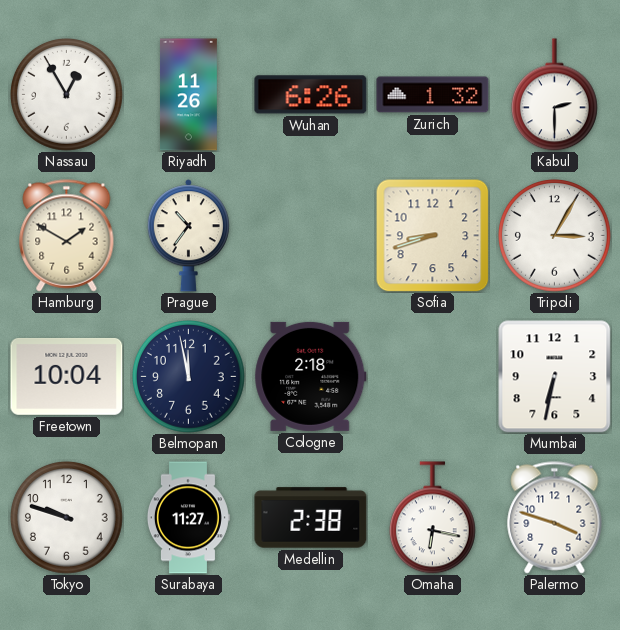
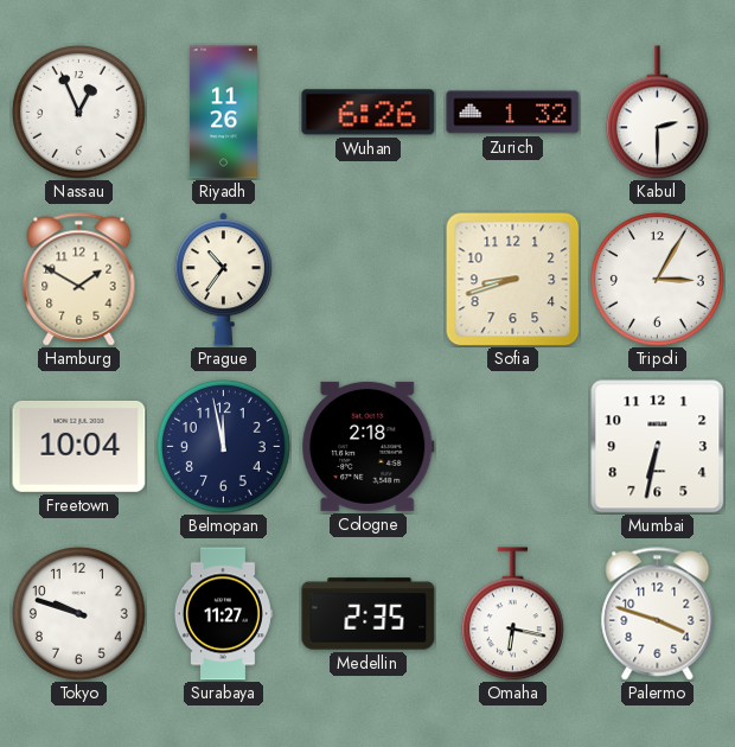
Nassau: 12:55 -> 12:56 (78, 111)
Medellin: 2:38 -> 2:35 (369, 614)
